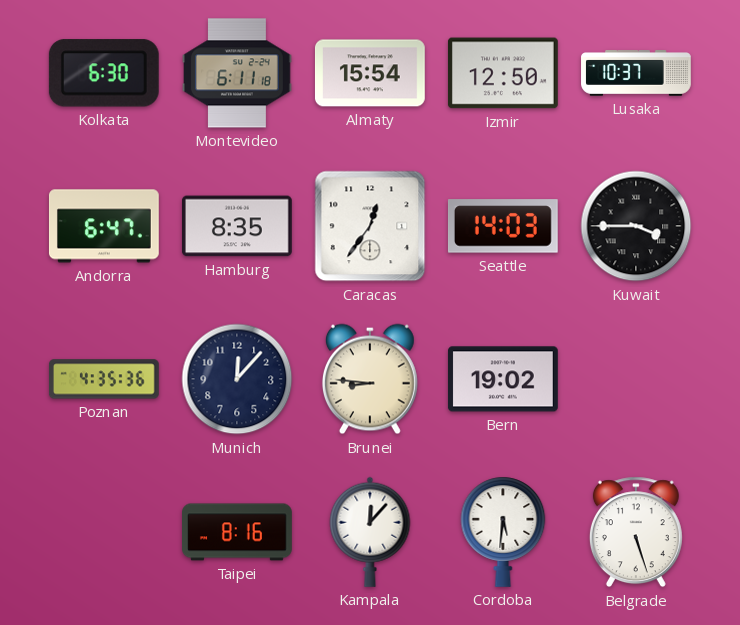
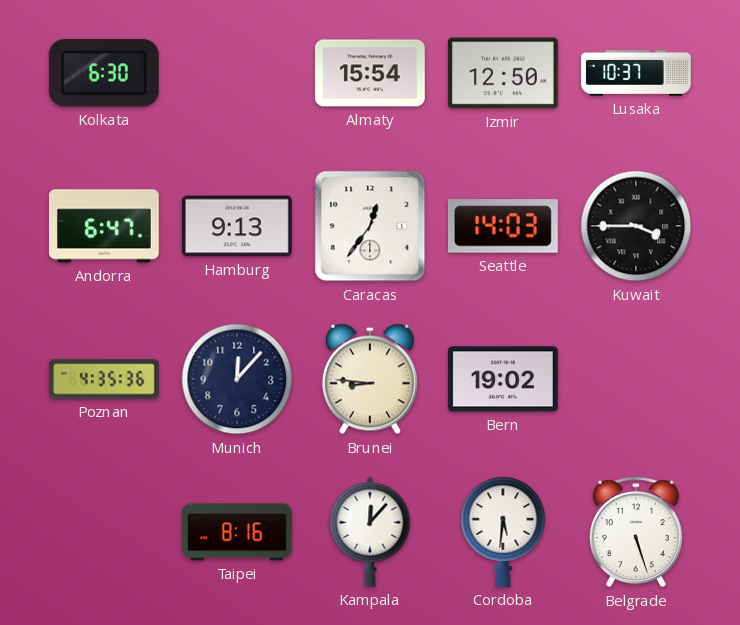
Montevideo: 6:11 -> none (238, 73)
Hamburg: 8:35 -> 9:13 (237, 226)
